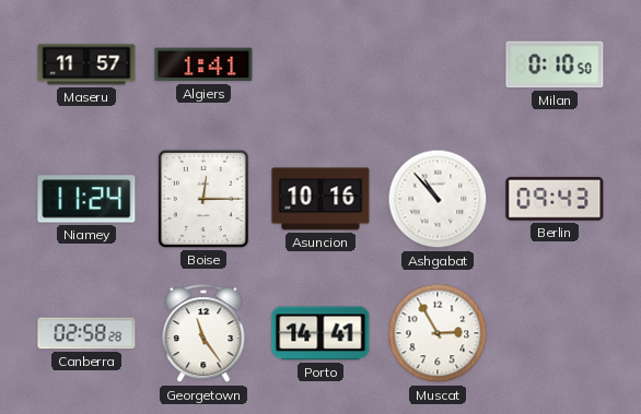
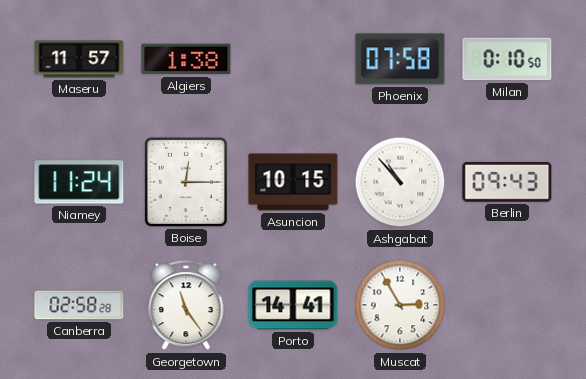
Algiers: 1:41 -> 1:38 (186, 59)
Phoenix: none -> 07:58 (400, 59)
Asuncion: 10:16 -> 10:15 (293, 182)
